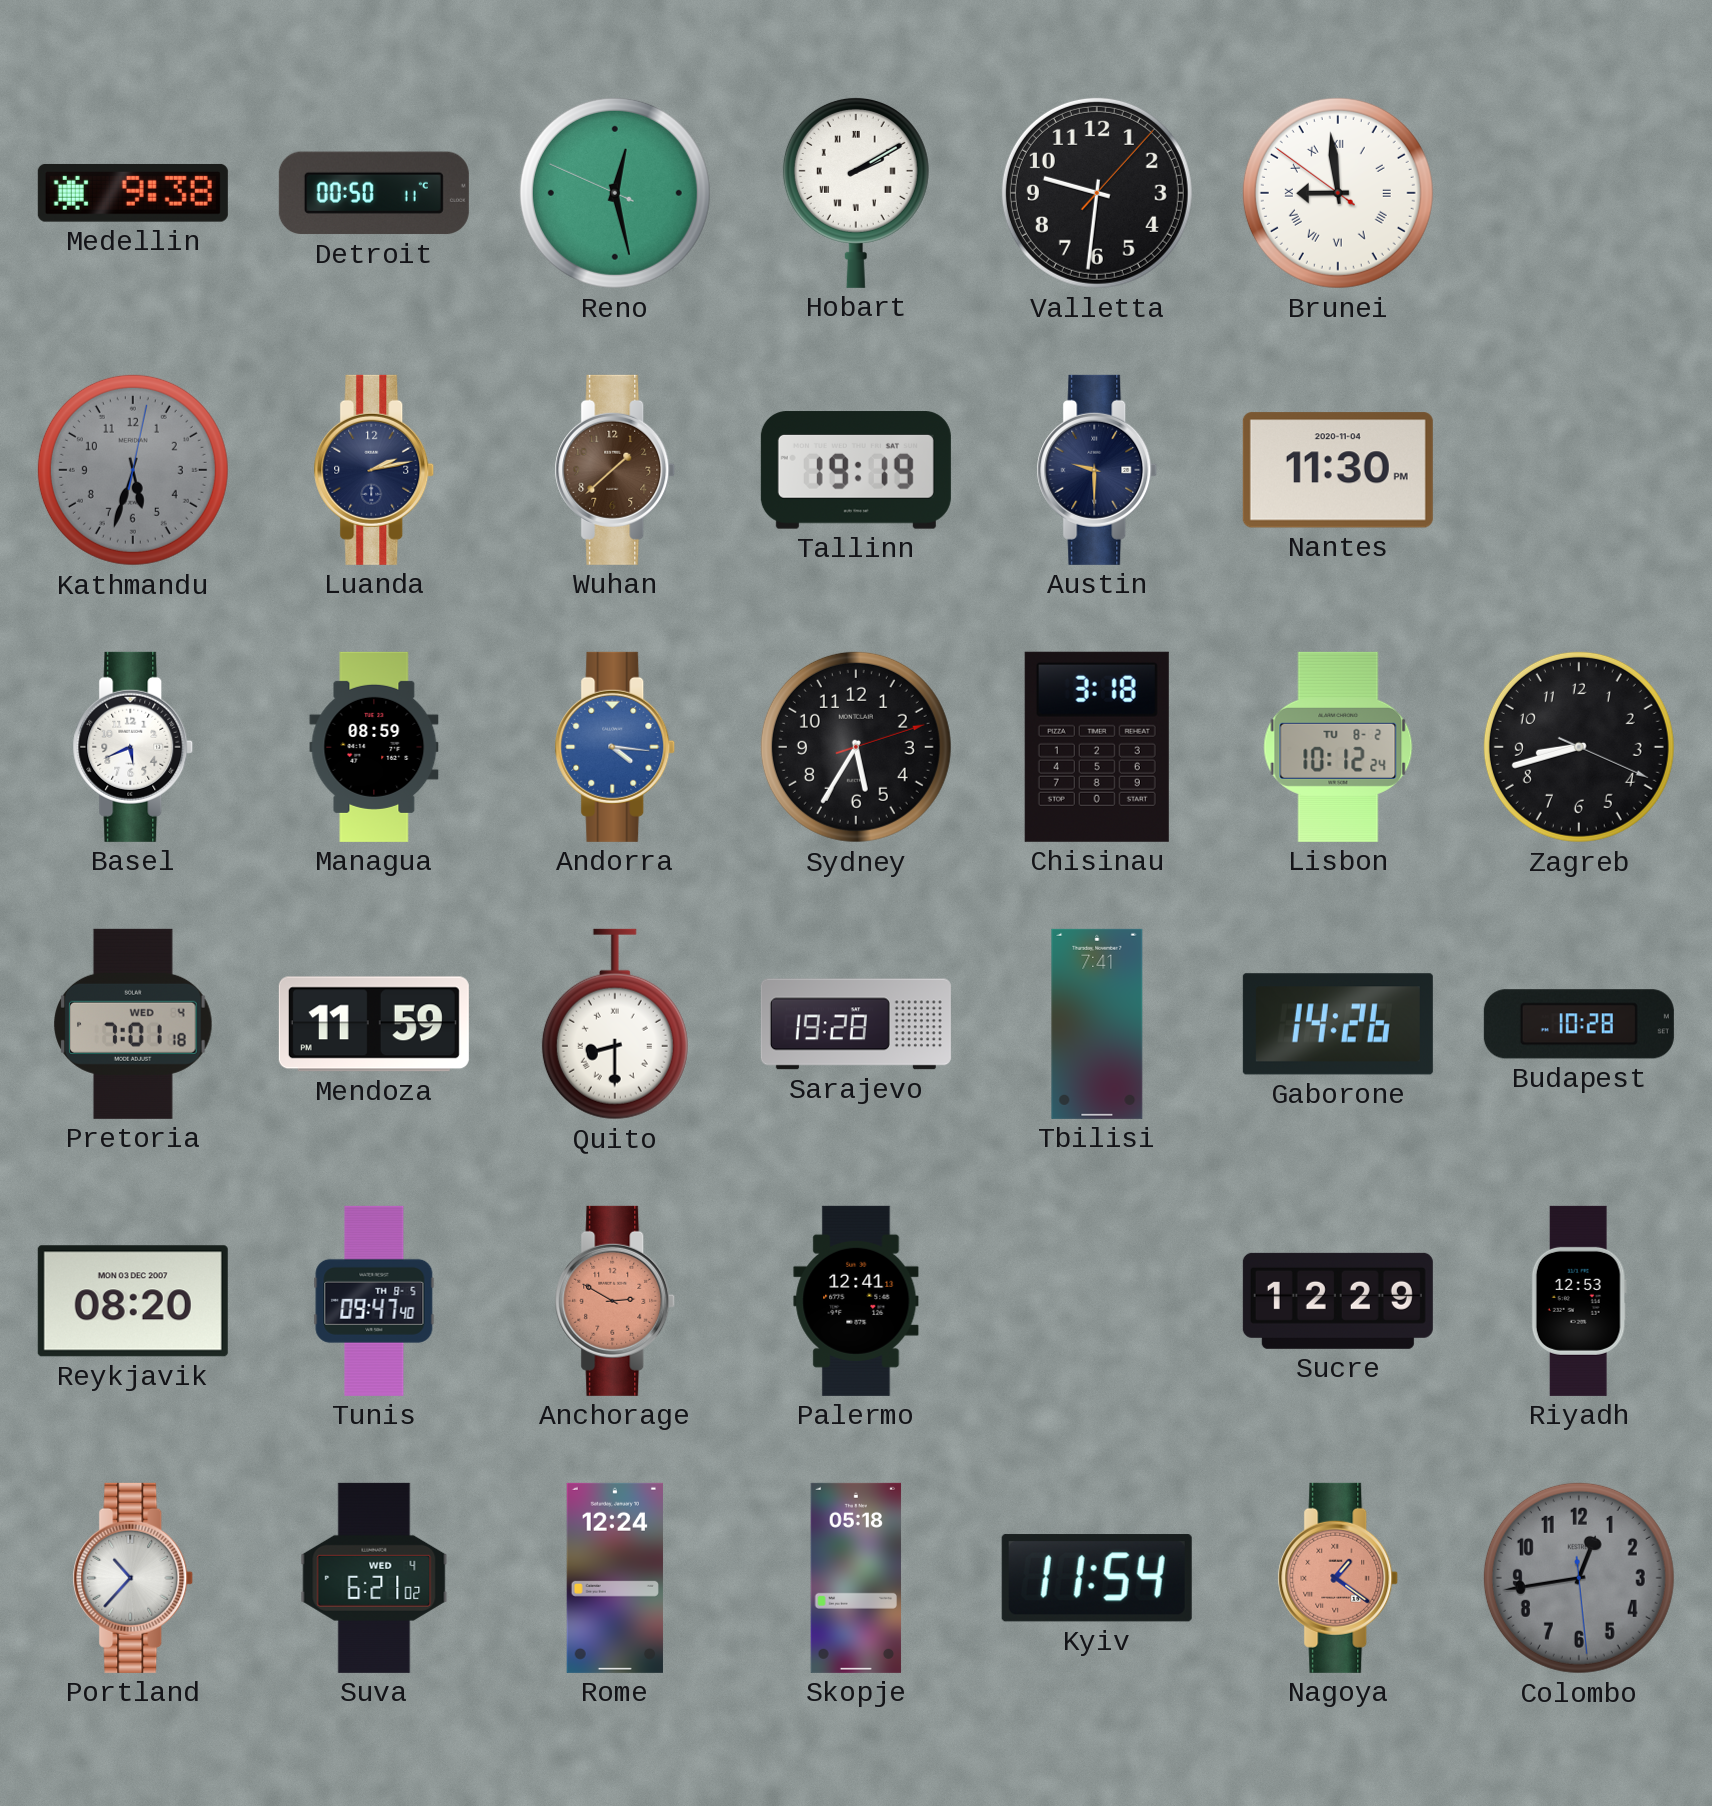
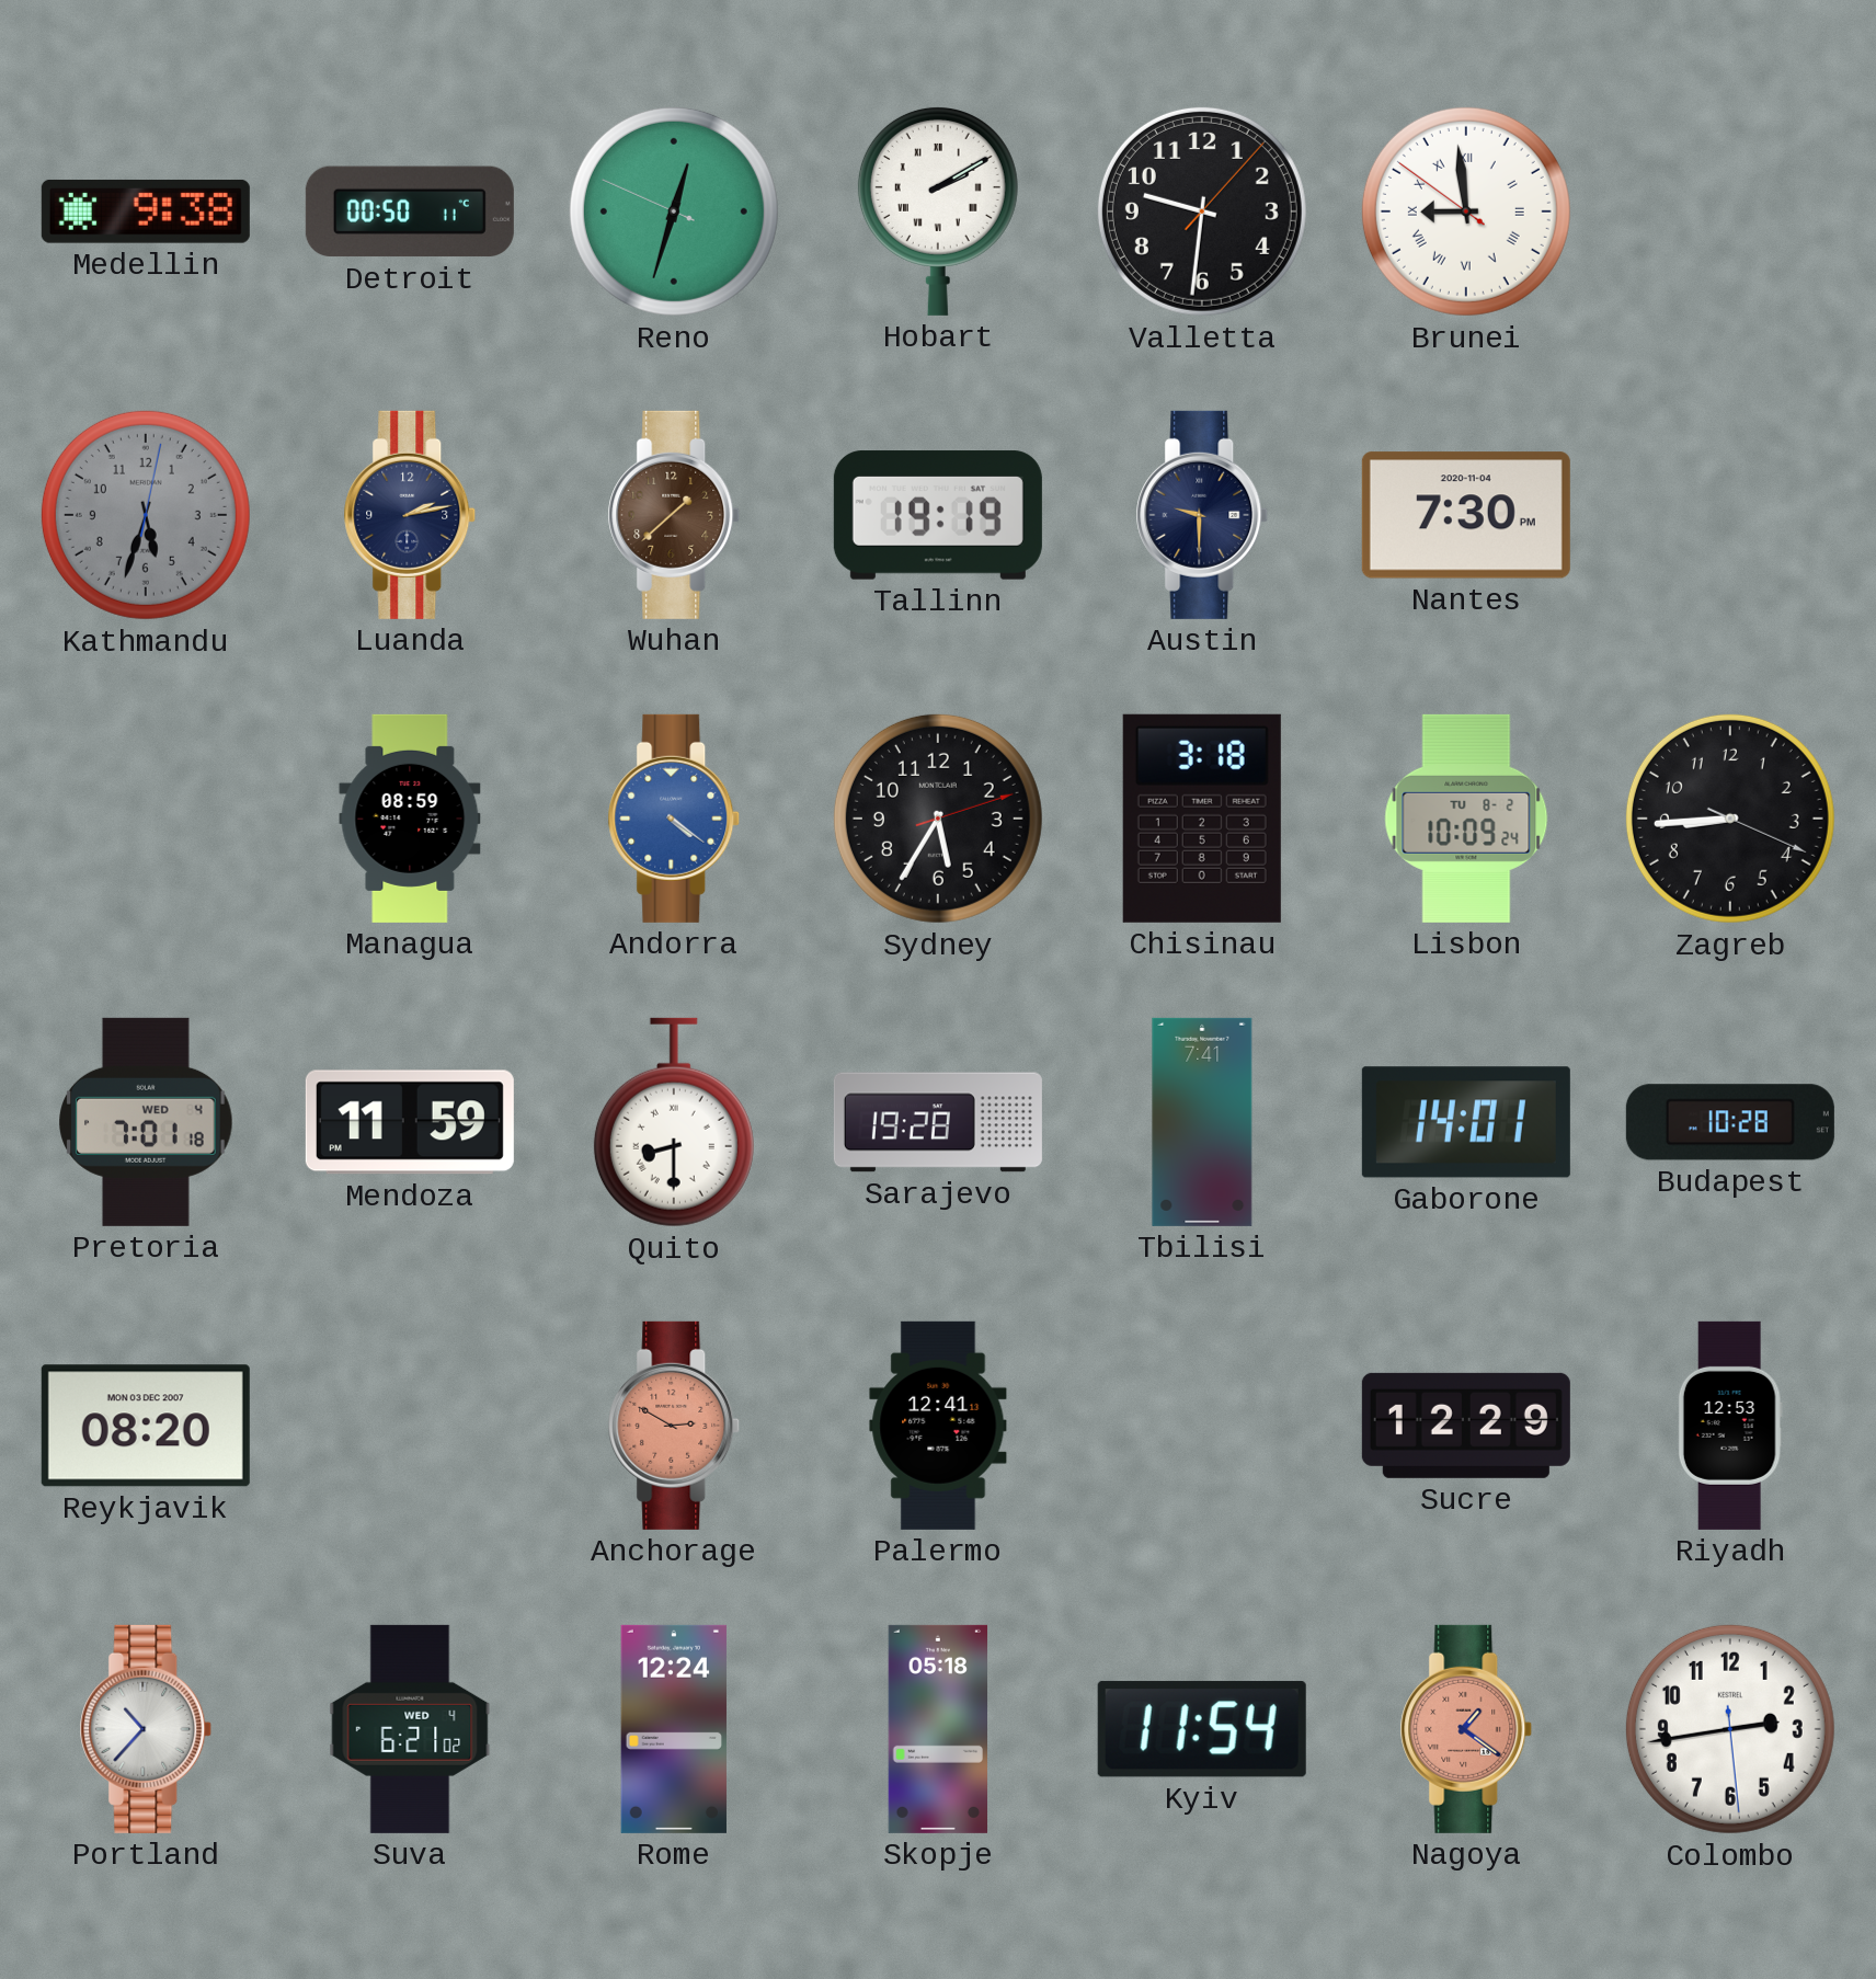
Reno: 12:27 -> 12:32 (674, 211)
Nantes: 11:30 -> 7:30 (1466, 515)
Basel: 5:41 -> none (133, 747)
Andorra: 4:16 -> 4:21 (674, 819)
Lisbon: 10:12 -> 10:09 (1466, 819)
Zagreb: 8:42 -> 8:44 (1730, 819)
Gaborone: 14:26 -> 14:01 (1466, 1122)
Tunis: 09:47 -> none (374, 1301)
Colombo: 12:43 -> 2:43 (1730, 1729)
Colombo dial: grey -> white (1730, 1729)
